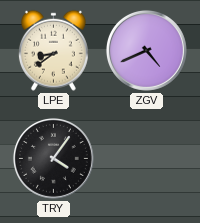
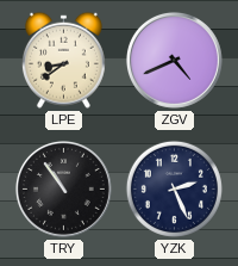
TRY: 4:06 -> 10:54 (63, 188)
YZK: none -> 2:26 (174, 188)
